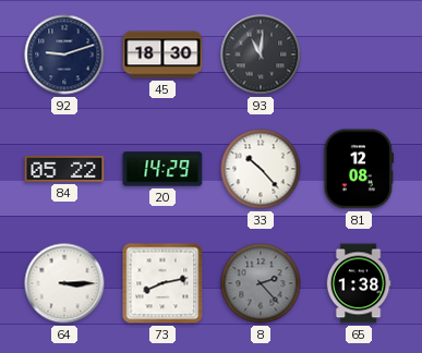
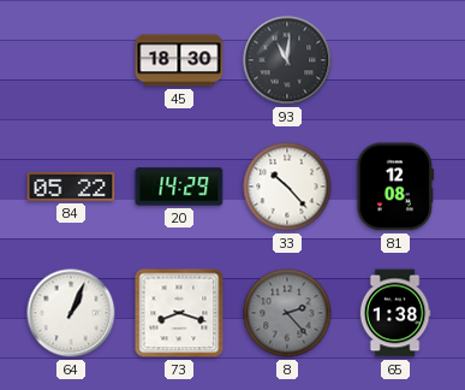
92: 9:12 -> none (64, 54)
64: 3:15 -> 1:04 (71, 313)
73: 8:13 -> 8:18 (179, 313)
